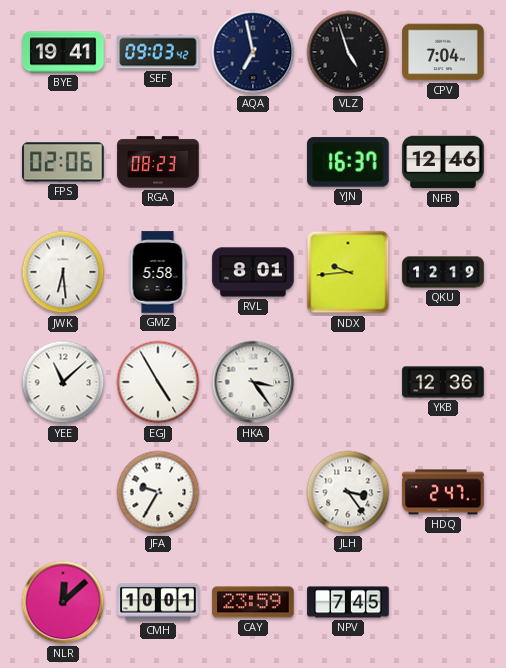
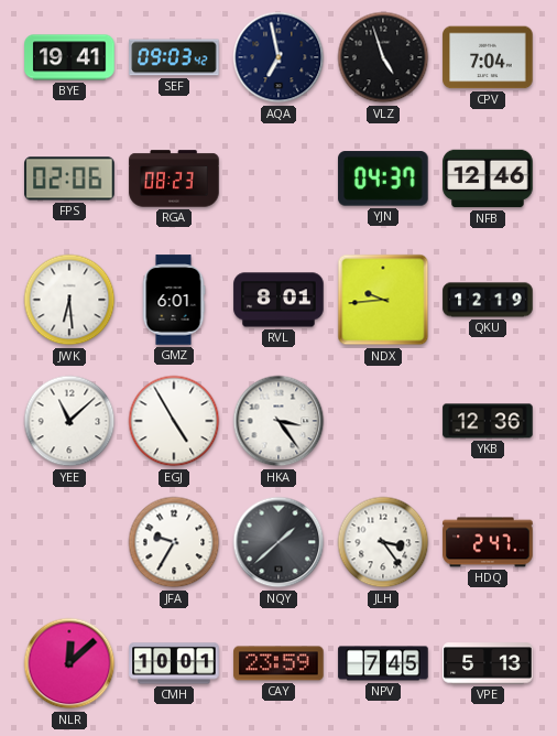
YJN: 16:37 -> 04:37 (383, 178)
GMZ: 5:58 -> 6:01 (174, 300)
NQY: none -> 1:38 (278, 542)
VPE: none -> 5:13 (488, 663)
